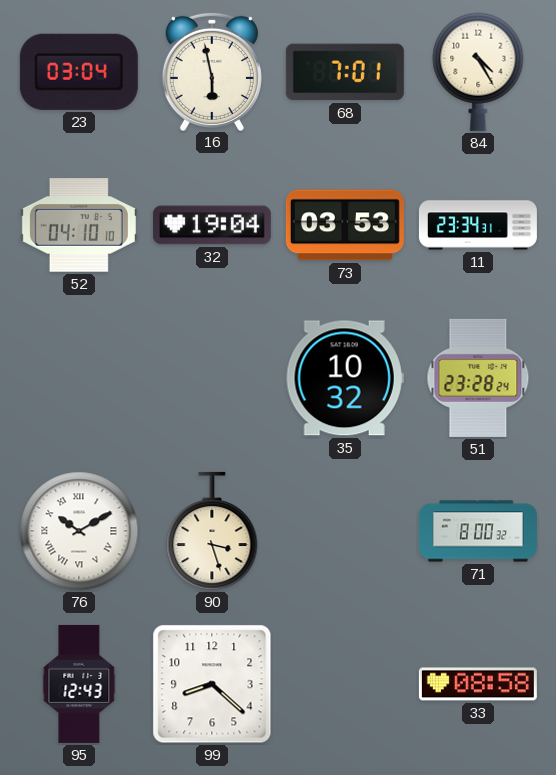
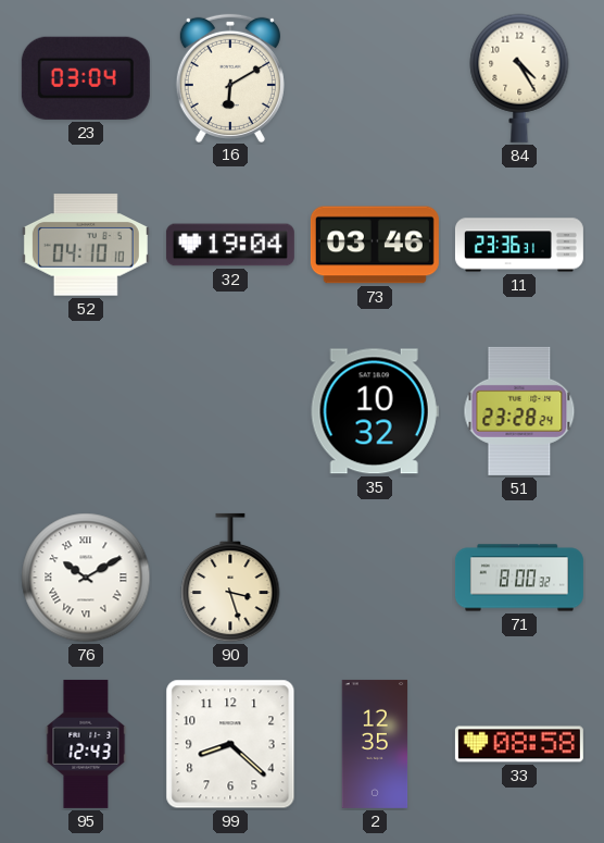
16: 5:58 -> 6:10 (230, 77)
68: 7:01 -> none (345, 72)
73: 03:53 -> 03:46 (375, 245)
11: 23:34 -> 23:36 (519, 245)
2: none -> 12:35 (375, 744)
